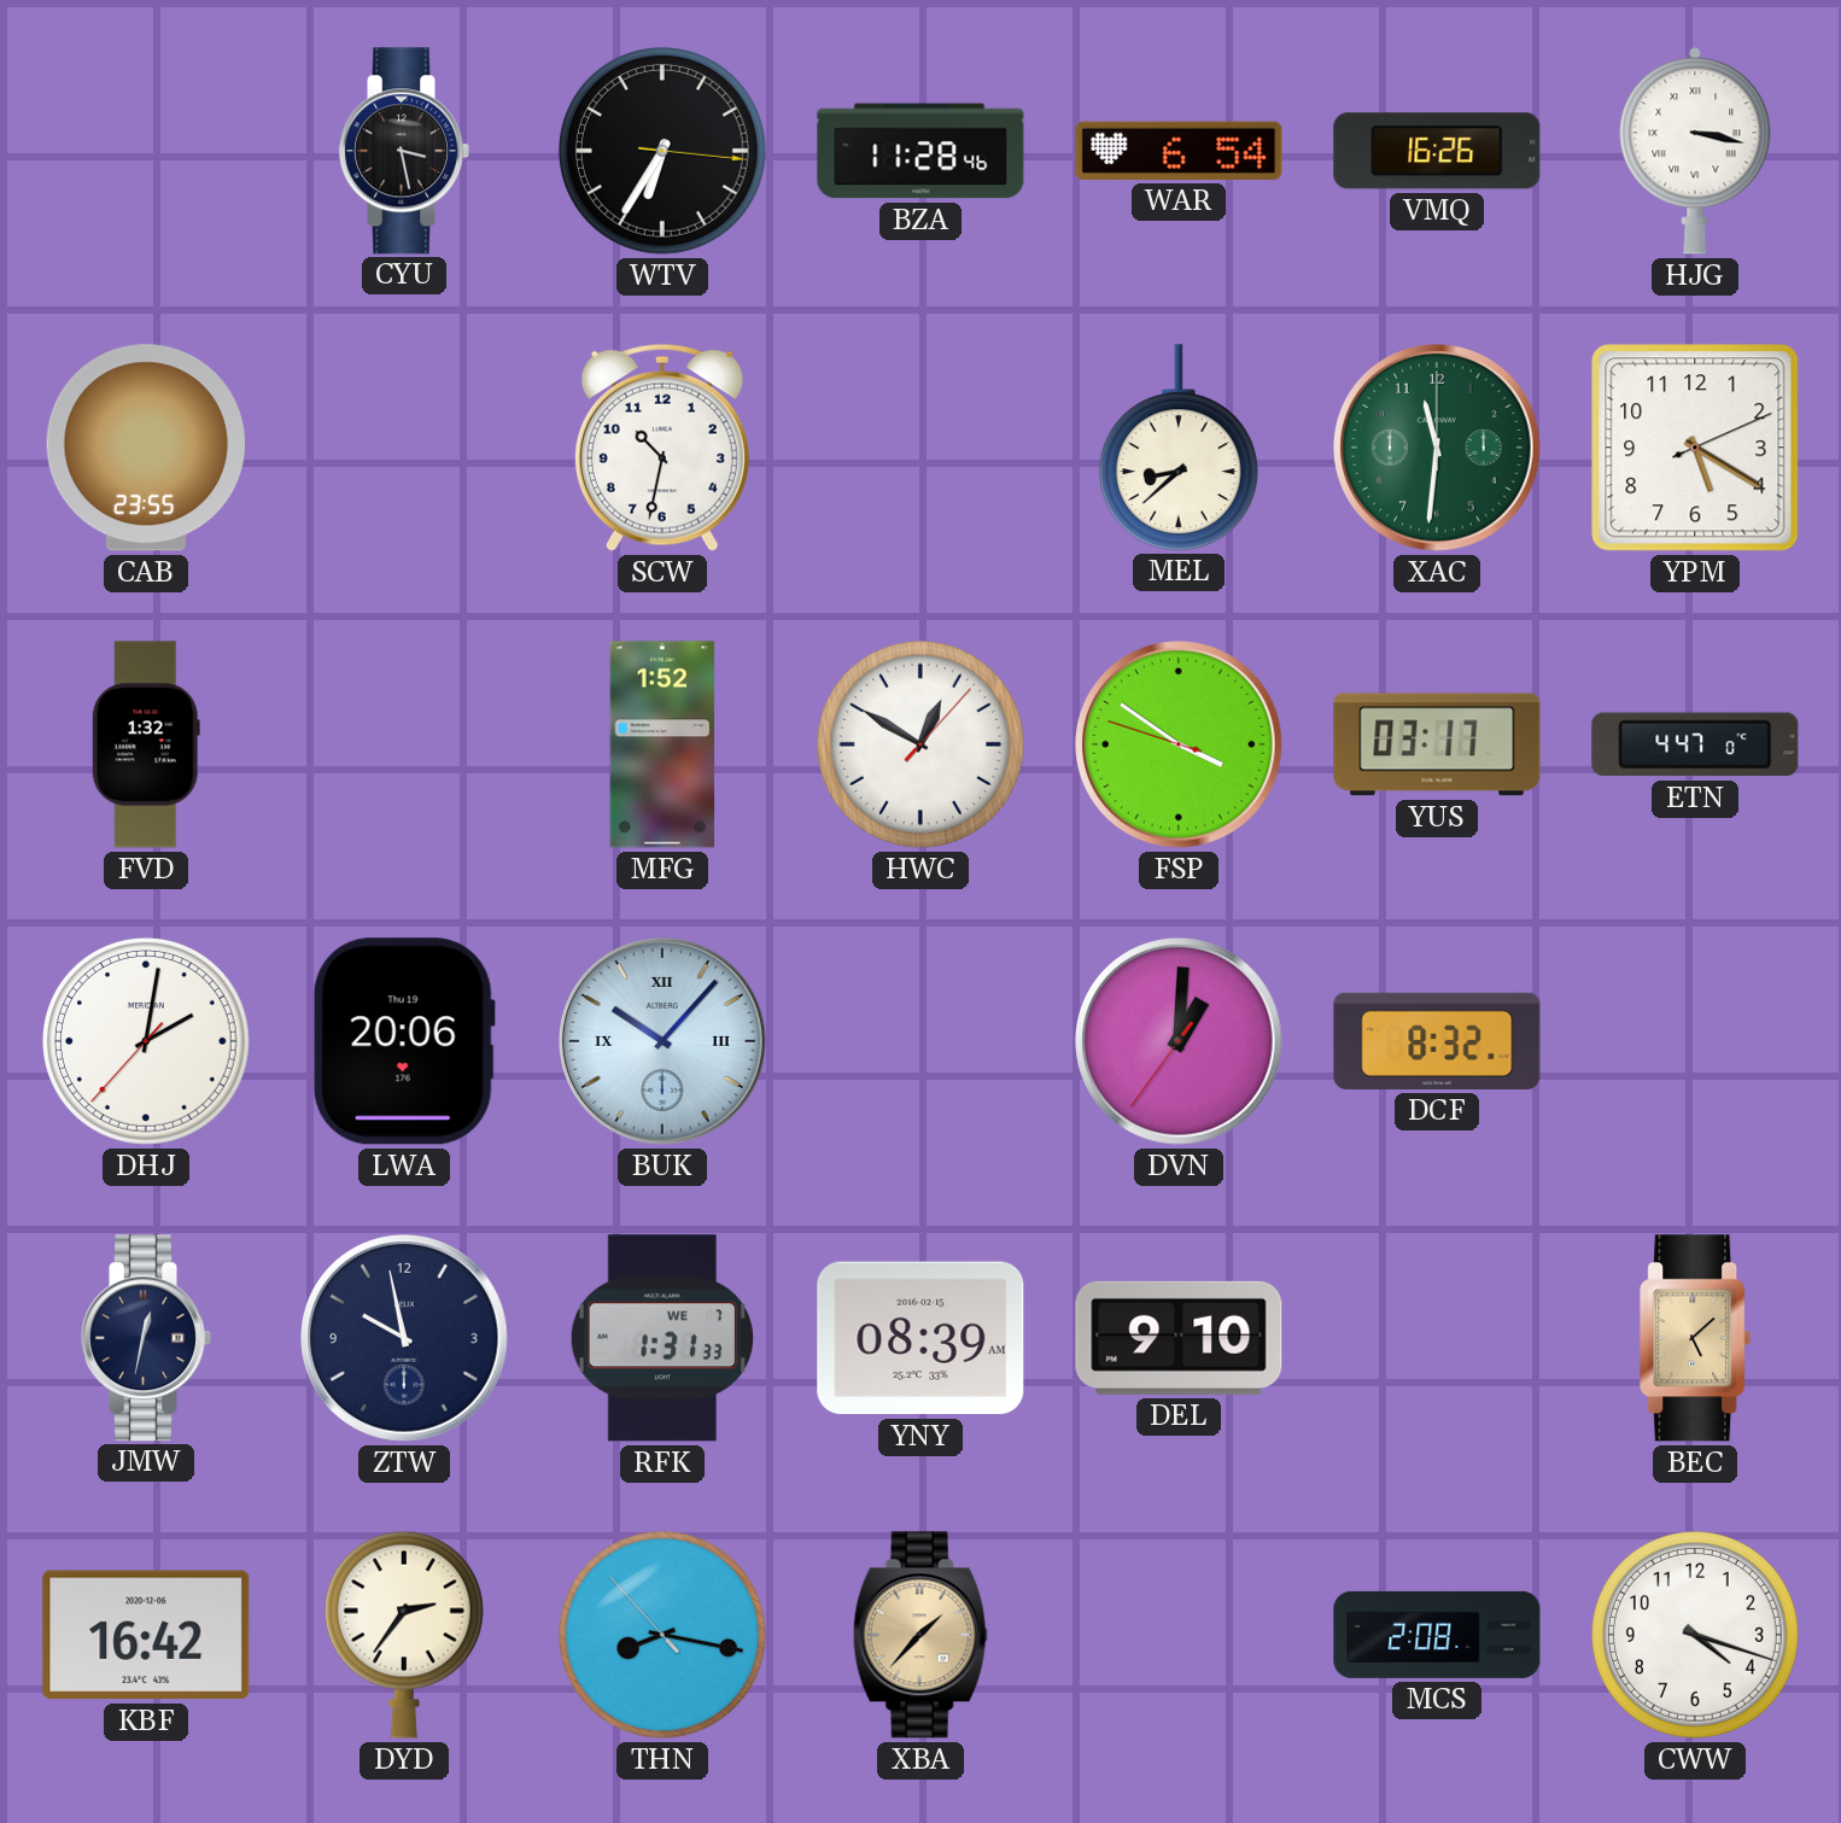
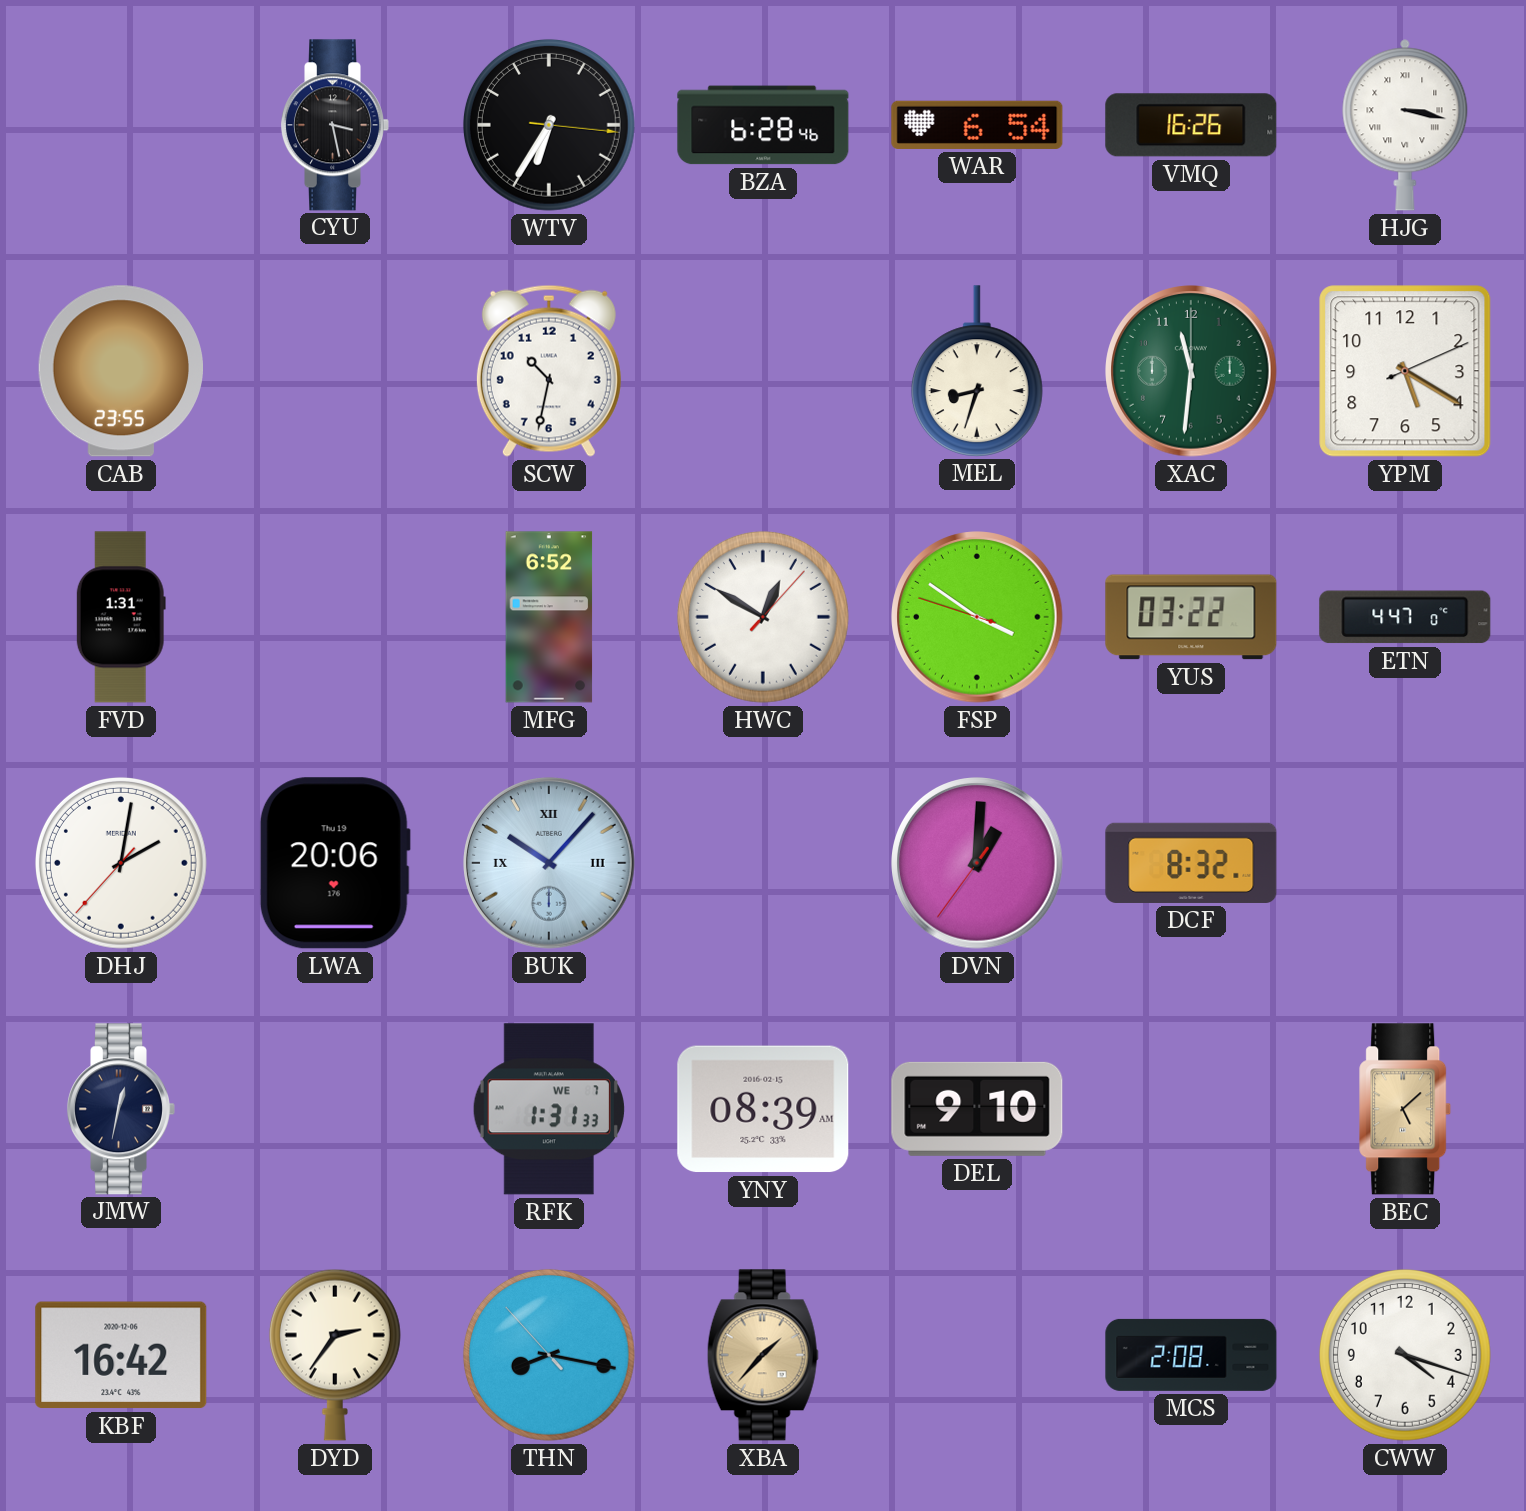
BZA: 11:28 -> 6:28 (763, 125)
MEL: 8:38 -> 8:33 (977, 371)
FVD: 1:32 -> 1:31 (121, 617)
MFG: 1:52 -> 6:52 (549, 617)
YUS: 03:17 -> 03:22 (1191, 617)
ZTW: 9:58 -> none (404, 1338)
